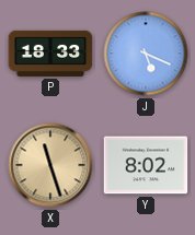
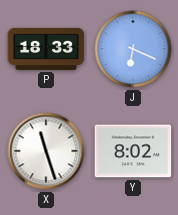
J: 5:19 -> 6:19 (133, 49)
X dial: champagne -> white (46, 151)
